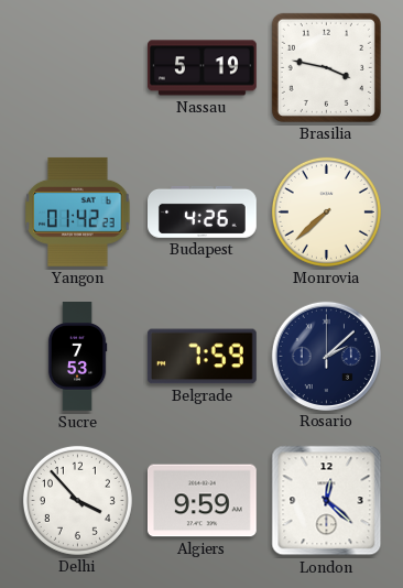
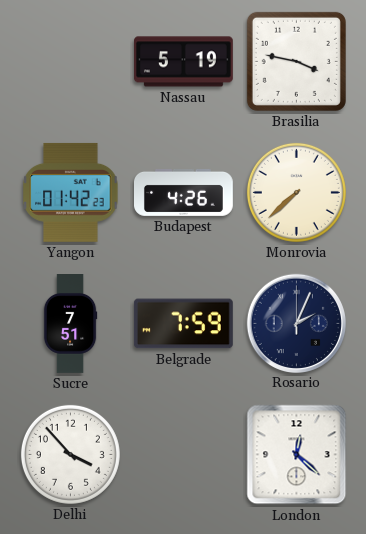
Sucre: 7:53 -> 7:51 (70, 324)
Rosario: 2:08 -> 2:04 (296, 323)
Algiers: 9:59 -> none (201, 501)
